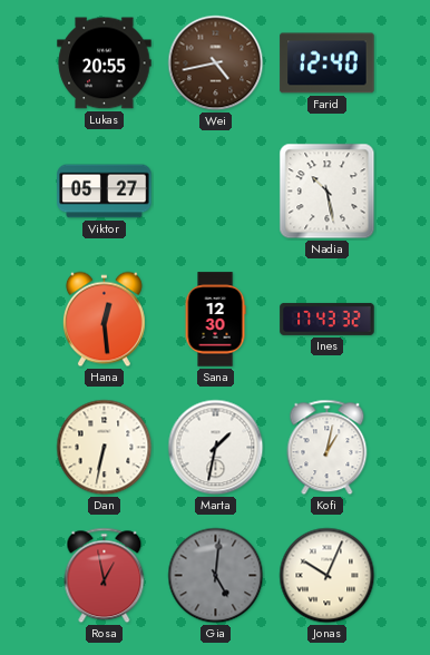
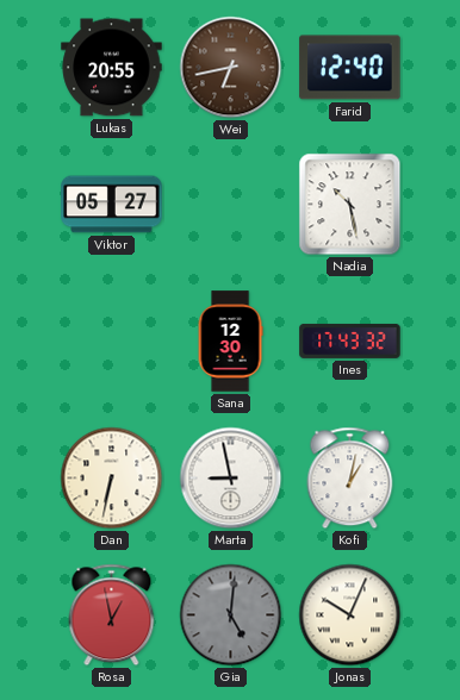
Wei: 4:43 -> 6:43 (231, 68)
Hana: 12:29 -> none (104, 320)
Marta: 1:32 -> 8:58 (231, 479)
